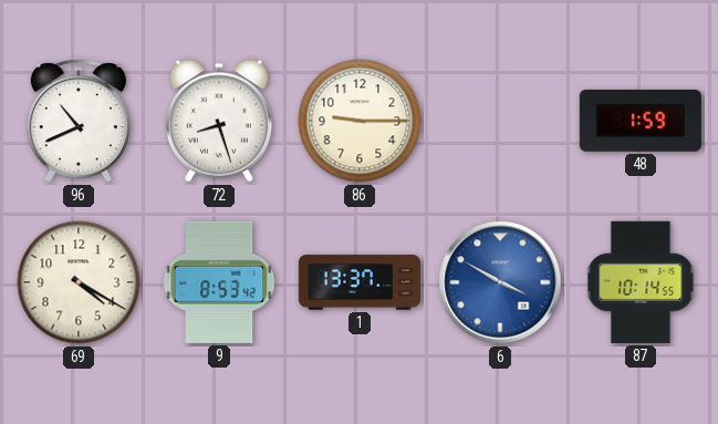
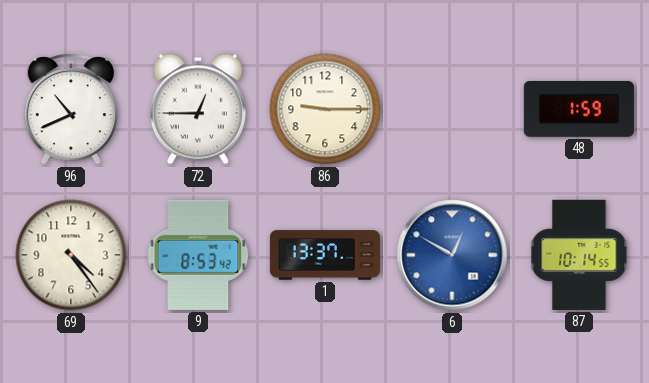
72: 8:27 -> 12:45 (198, 109)
69: 4:20 -> 4:24 (71, 255)
6: 3:50 -> 12:50 (452, 255)
